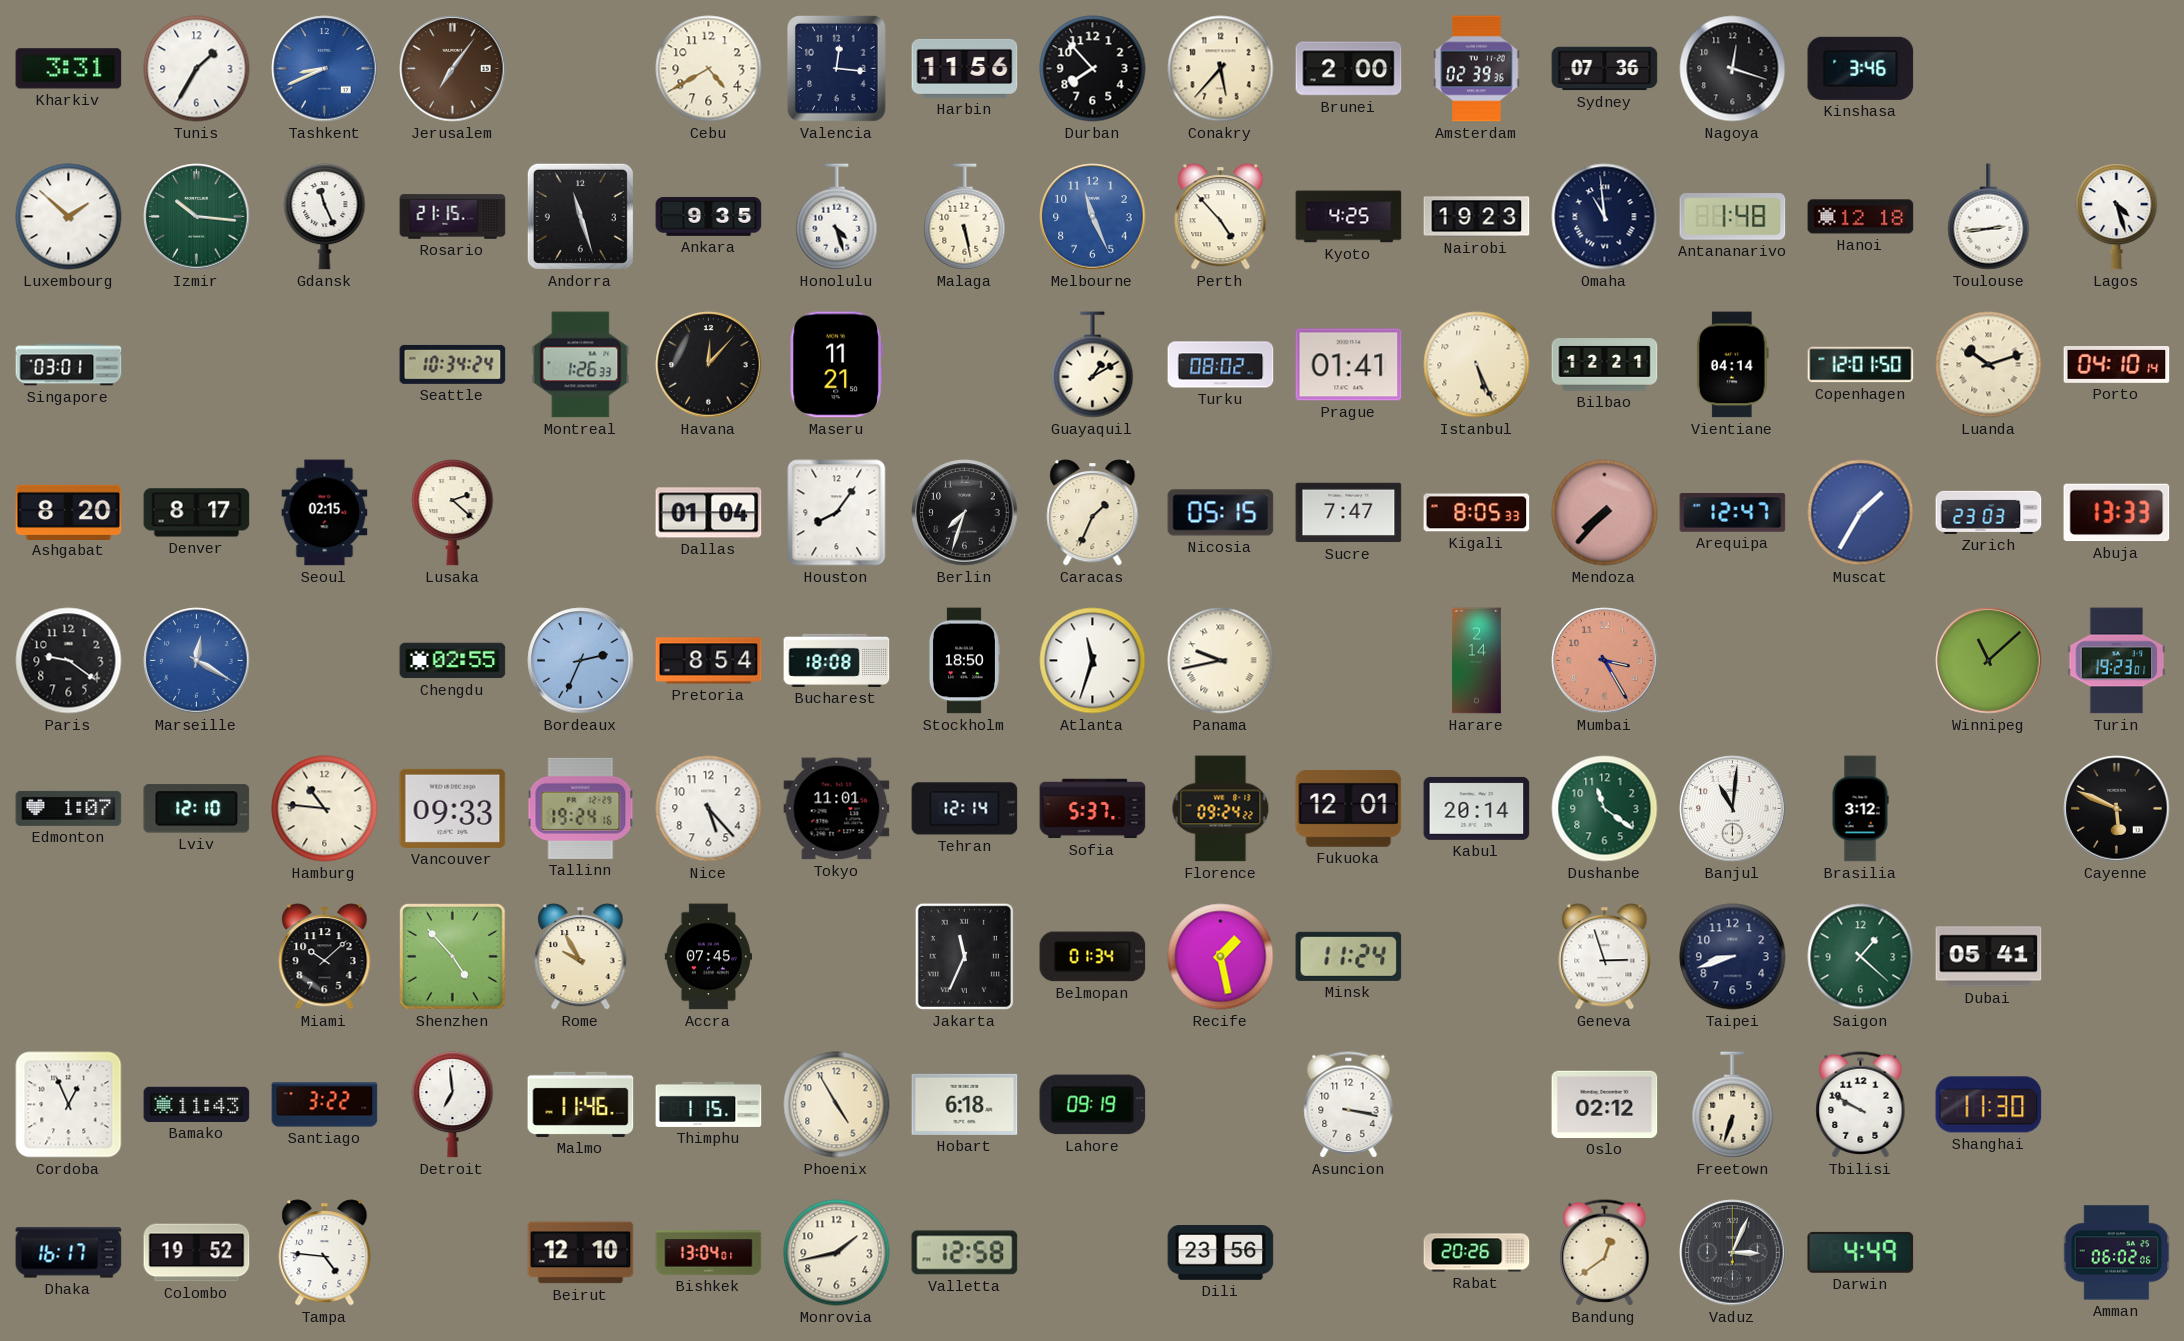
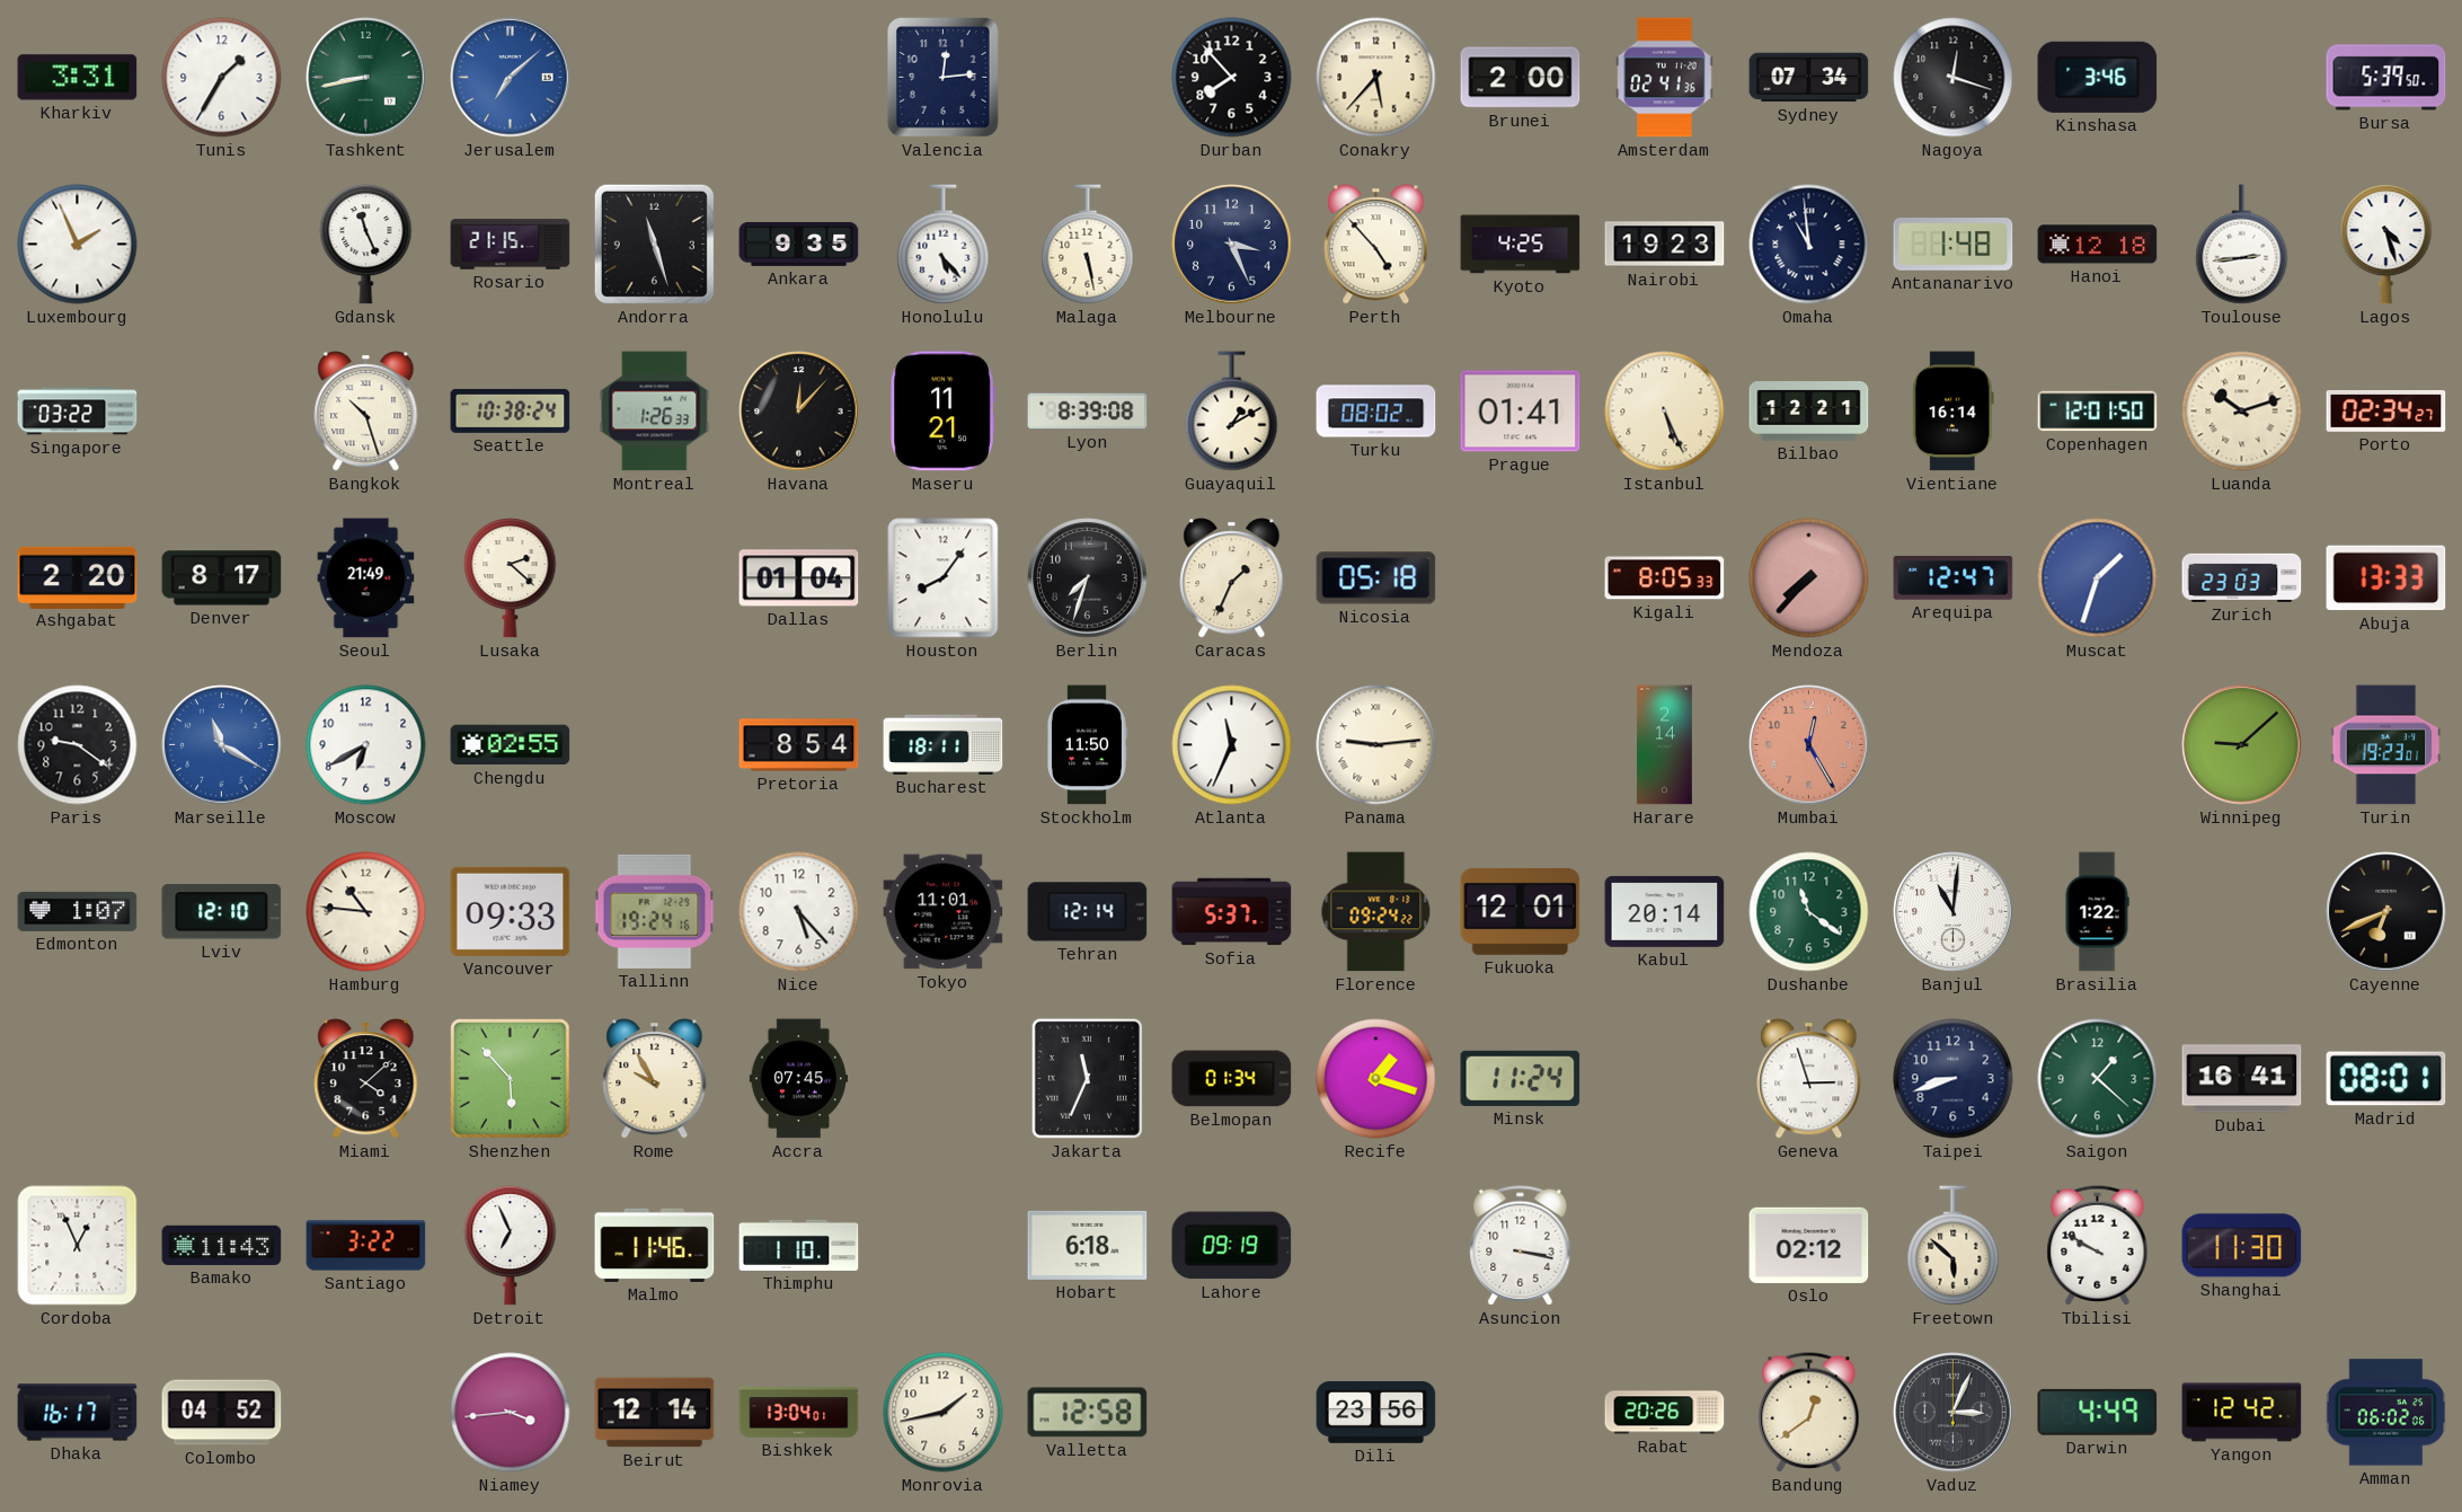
Tashkent: 8:41 -> 8:43 (366, 78)
Tashkent dial: blue -> green (366, 78)
Jerusalem: 7:06 -> 7:08 (511, 78)
Jerusalem dial: brown -> blue (511, 78)
Cebu: 4:40 -> none (709, 69)
Valencia: 12:16 -> 12:14 (944, 78)
Harbin: 11:56 -> none (965, 68)
Amsterdam: 02:39 -> 02:41 (1665, 78)
Sydney: 07:36 -> 07:34 (1809, 78)
Bursa: none -> 5:39 (2386, 78)
Luxembourg: 1:52 -> 1:56 (78, 245)
Izmir: 10:16 -> none (197, 217)
Honolulu: 4:27 -> 5:23 (944, 245)
Melbourne: 11:26 -> 3:26 (1232, 245)
Melbourne dial: blue -> navy (1232, 245)
Singapore: 03:01 -> 03:22 (78, 412)
Bangkok: none -> 10:27 (366, 412)
Seattle: 10:34 -> 10:38 (511, 410)
Lyon: none -> 8:39 (1088, 412)
Vientiane: 04:14 -> 16:14 (1952, 412)
Porto: 04:10 -> 02:34 (2386, 412)
Ashgabat: 8:20 -> 2:20 (78, 577)
Seoul: 02:15 -> 21:49 (366, 578)
Nicosia: 05:15 -> 05:18 (1376, 578)
Sucre: 7:47 -> none (1349, 513)
Muscat: 1:35 -> 1:33 (2098, 578)
Marseille: 12:20 -> 11:20 (222, 745)
Moscow: none -> 6:40 (366, 745)
Bordeaux: 2:34 -> none (581, 661)
Bucharest: 18:08 -> 18:11 (944, 744)
Stockholm: 18:50 -> 11:50 (1087, 745)
Atlanta: 11:33 -> 11:34 (1232, 745)
Panama: 9:43 -> 9:14 (1376, 745)
Mumbai: 3:25 -> 12:25 (1809, 745)
Winnipeg: 11:08 -> 9:08 (2242, 745)
Brasilia: 3:12 -> 1:22 (2097, 912)
Cayenne: 5:49 -> 6:41 (2386, 912)
Miami: 10:08 -> 4:08 (366, 1079)
Shenzhen: 4:53 -> 5:53 (511, 1079)
Recife: 1:28 -> 1:18 (1376, 1079)
Dubai: 05:41 -> 16:41 (2242, 1079)
Madrid: none -> 08:01 (2386, 1079)
Detroit: 6:59 -> 6:56 (511, 1246)
Thimphu: 1:15 -> 1:10 (799, 1245)
Phoenix: 4:55 -> none (837, 1105)
Freetown: 6:33 -> 5:52 (1954, 1246)
Colombo: 19:52 -> 04:52 (222, 1413)
Tampa: 4:46 -> none (325, 1253)
Niamey: none -> 3:44 (511, 1413)
Beirut: 12:10 -> 12:14 (655, 1413)
Yangon: none -> 12:42 (2242, 1413)
